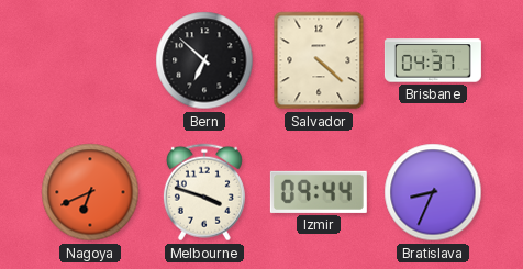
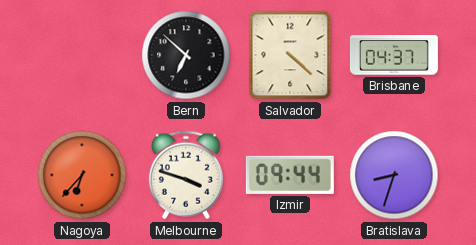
Nagoya: 6:41 -> 6:37 (82, 175)
Bratislava: 8:34 -> 8:33 (394, 175)
